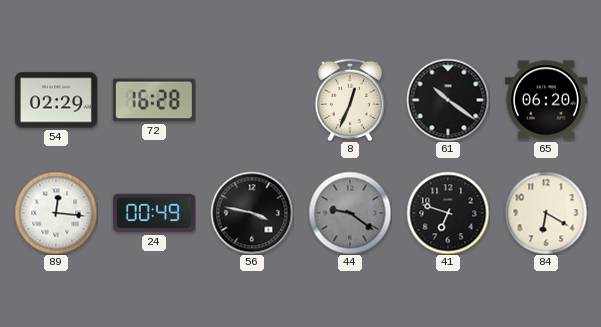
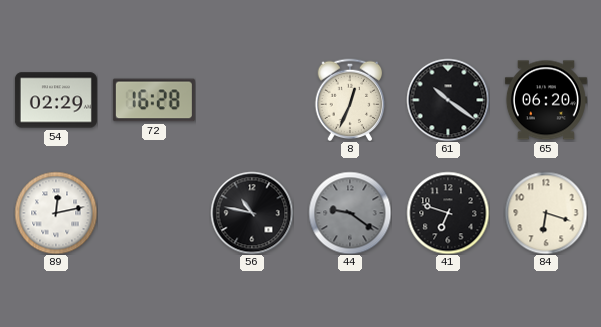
89: 12:16 -> 12:13 (56, 213)
24: 00:49 -> none (154, 213)
56: 3:47 -> 10:47 (252, 213)
84: 6:20 -> 6:18 (546, 213)
